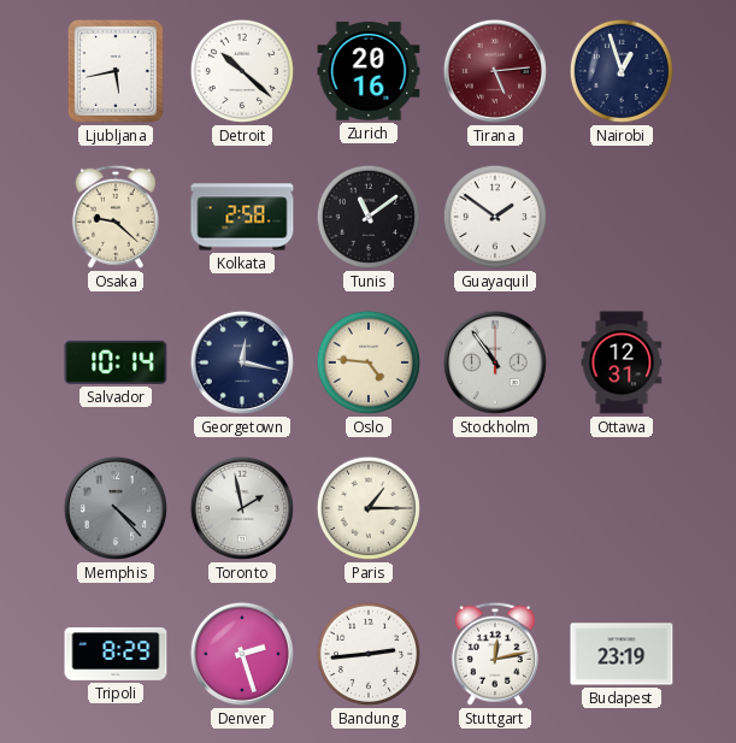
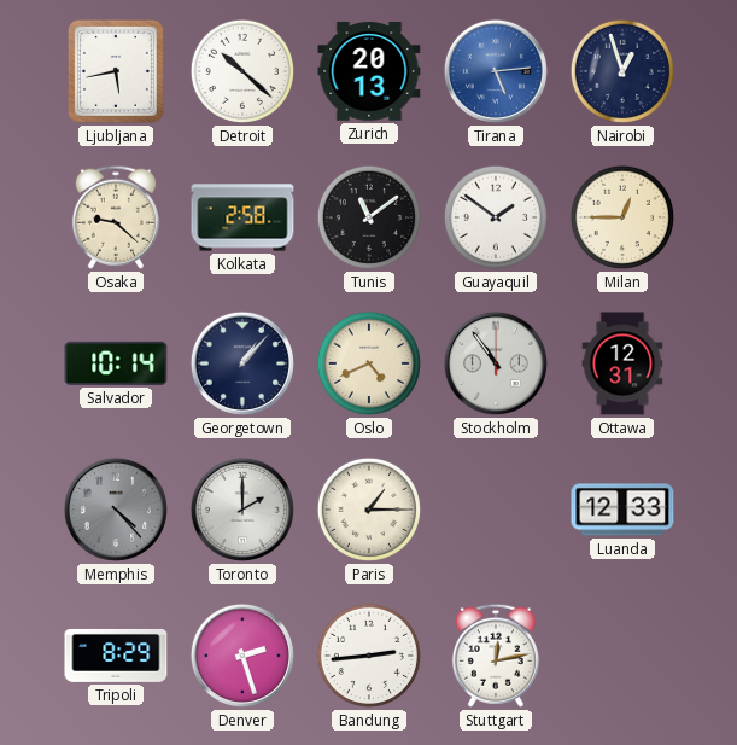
Zurich: 20:16 -> 20:13 (369, 71)
Tirana dial: burgundy -> blue (496, 71)
Milan: none -> 12:45 (622, 217)
Georgetown: 12:17 -> 1:07 (242, 363)
Oslo: 4:46 -> 4:41 (369, 363)
Toronto: 1:58 -> 2:00 (242, 510)
Luanda: none -> 12:33 (622, 510)
Budapest: 23:19 -> none (622, 654)
